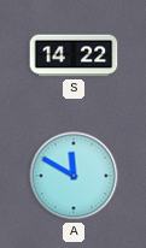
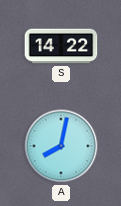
A: 11:50 -> 8:02 (61, 146)
